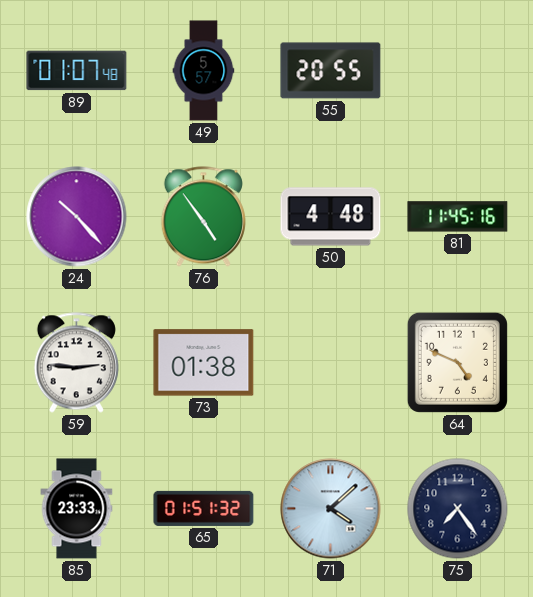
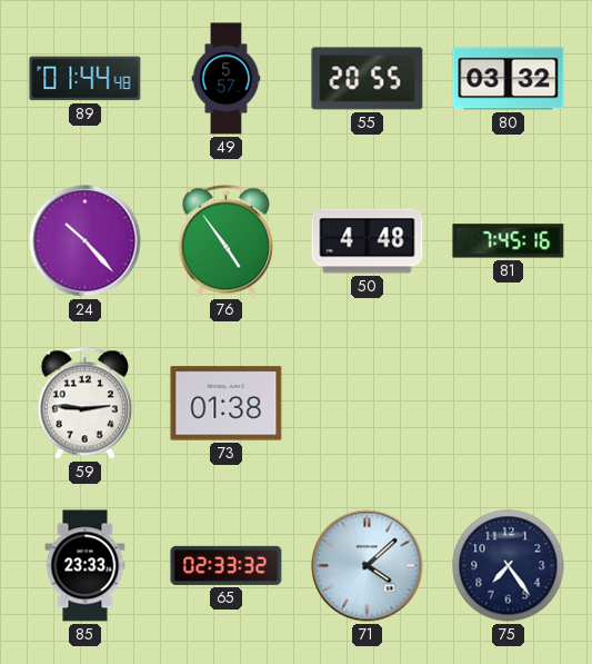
89: 01:07 -> 01:44 (86, 79)
80: none -> 03:32 (509, 79)
81: 11:45 -> 7:45 (509, 241)
64: 4:49 -> none (457, 362)
65: 01:51 -> 02:33 (227, 565)
